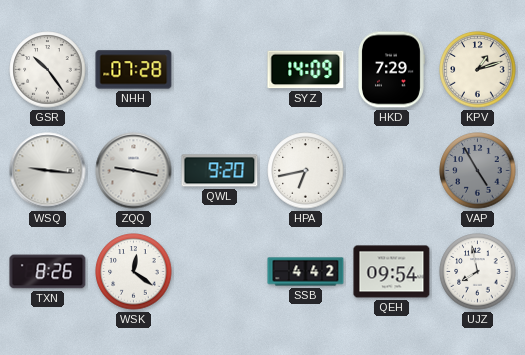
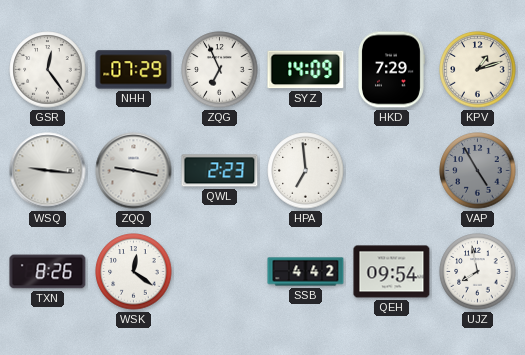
GSR: 10:24 -> 12:24 (48, 70)
NHH: 07:28 -> 07:29 (134, 70)
ZQG: none -> 6:56 (220, 70)
QWL: 9:20 -> 2:23 (220, 171)
HPA: 6:43 -> 6:59 (306, 171)
